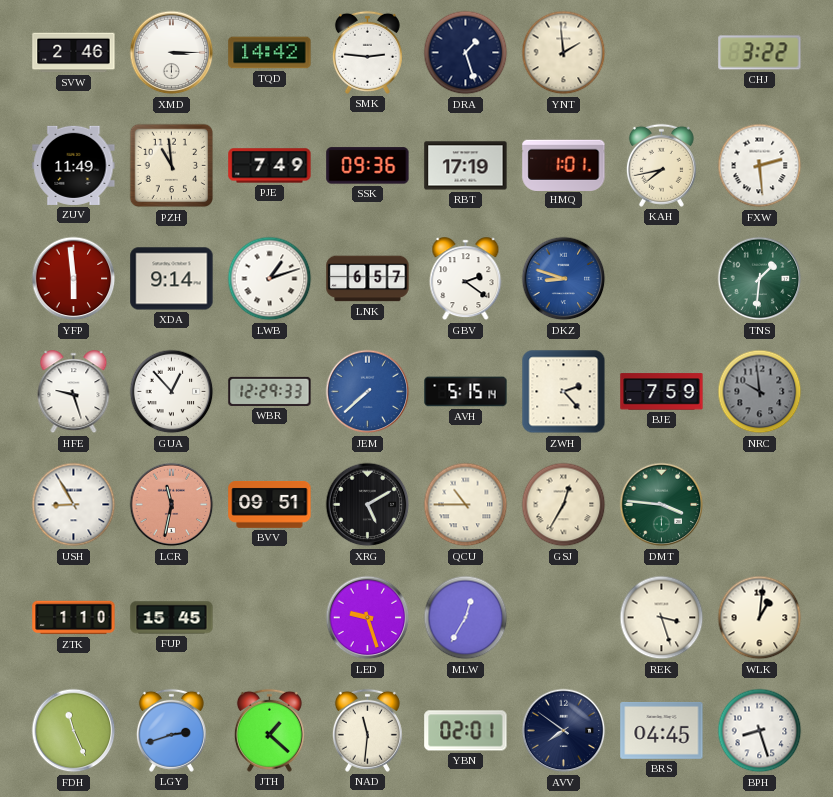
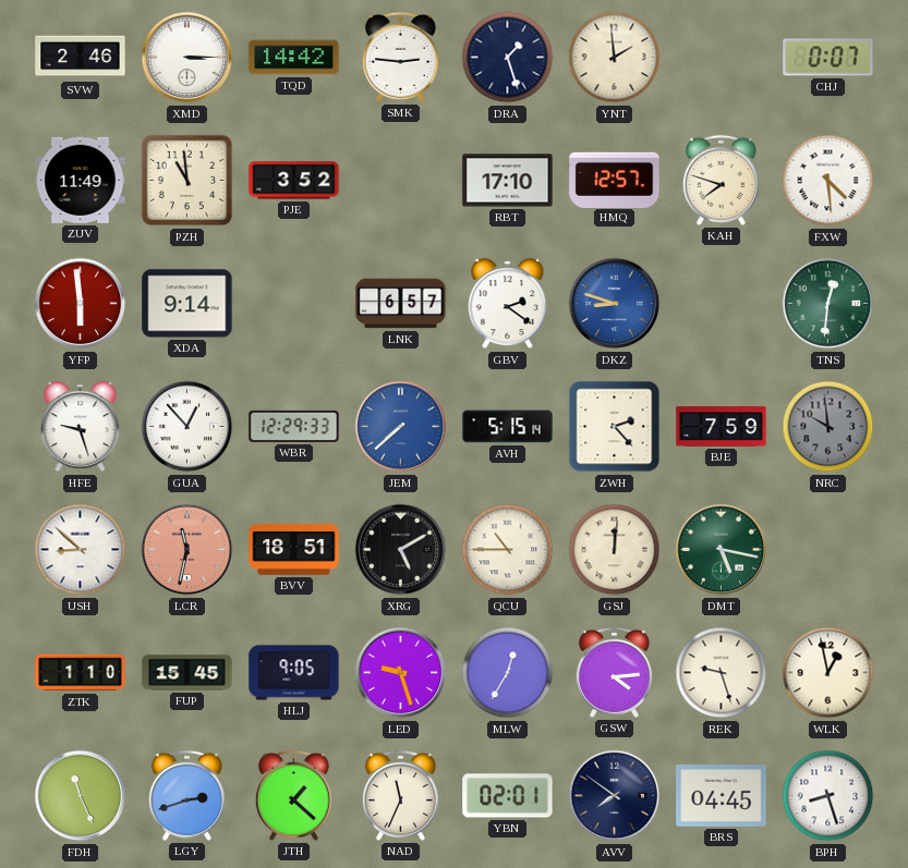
CHJ: 3:22 -> 0:07 (828, 58)
PJE: 7:49 -> 3:52 (294, 181)
SSK: 09:36 -> none (368, 166)
RBT: 17:19 -> 17:10 (508, 181)
HMQ: 1:01 -> 12:57 (615, 180)
KAH: 7:43 -> 7:48 (721, 180)
FXW: 2:29 -> 4:29 (828, 181)
LWB: 1:12 -> none (270, 279)
TNS: 1:31 -> 12:31 (828, 304)
USH: 8:55 -> 8:52 (81, 550)
BVV: 09:51 -> 18:51 (294, 549)
GSJ: 12:35 -> 12:01 (615, 550)
DMT: 3:46 -> 5:17 (722, 550)
HLJ: none -> 9:05 (294, 673)
GSW: none -> 4:14 (614, 672)
REK: 3:27 -> 9:27 (722, 673)
WLK: 1:01 -> 12:58 (828, 673)
NAD: 11:31 -> 11:34 (400, 795)
